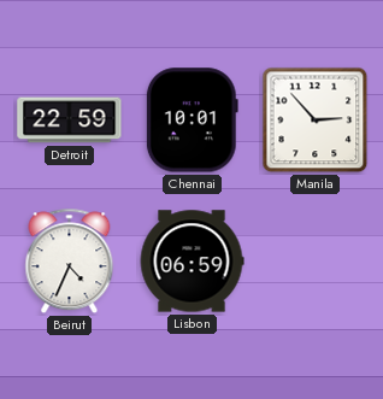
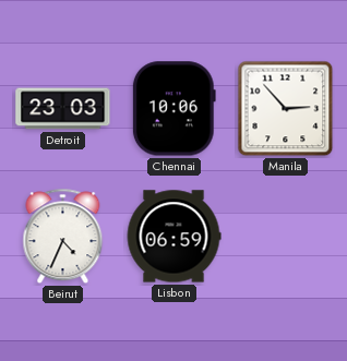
Detroit: 22:59 -> 23:03 (63, 109)
Chennai: 10:01 -> 10:06 (174, 109)
